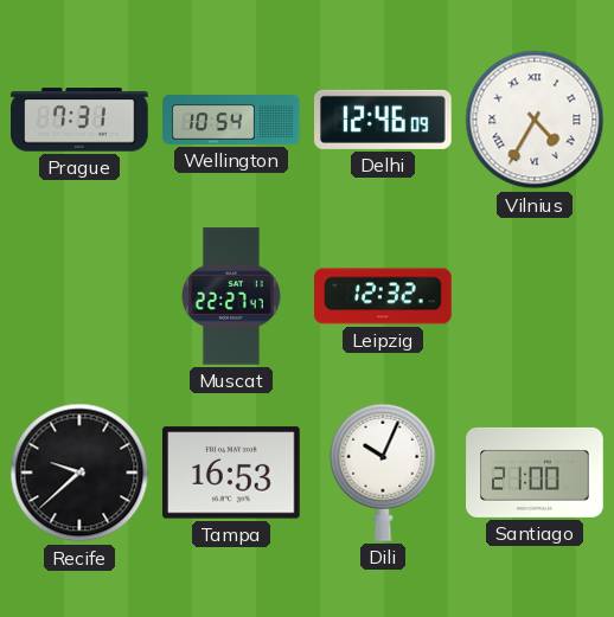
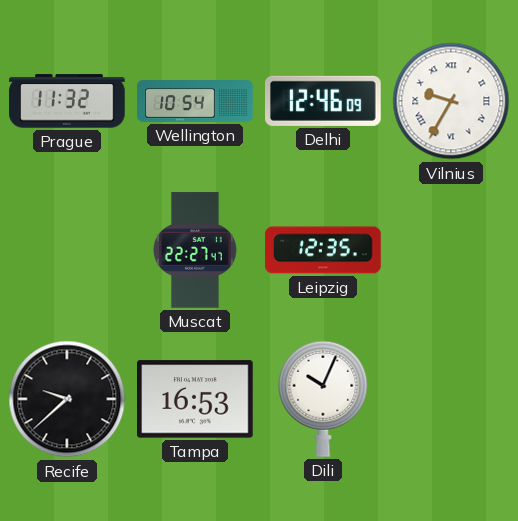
Prague: 7:31 -> 11:32 (67, 101)
Vilnius: 4:35 -> 9:35 (451, 101)
Leipzig: 12:32 -> 12:35 (323, 250)
Santiago: 21:00 -> none (535, 473)
